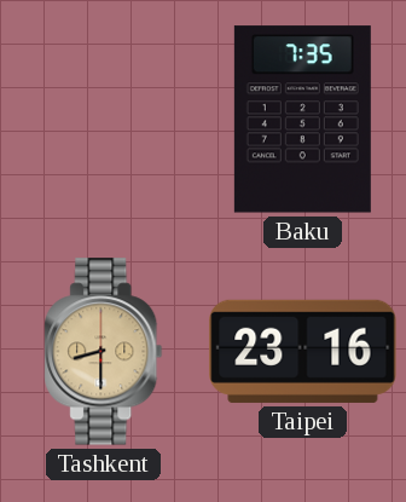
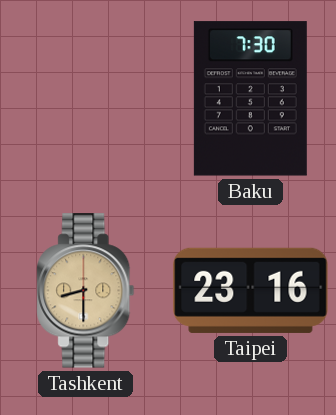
Baku: 7:35 -> 7:30 (250, 99)
